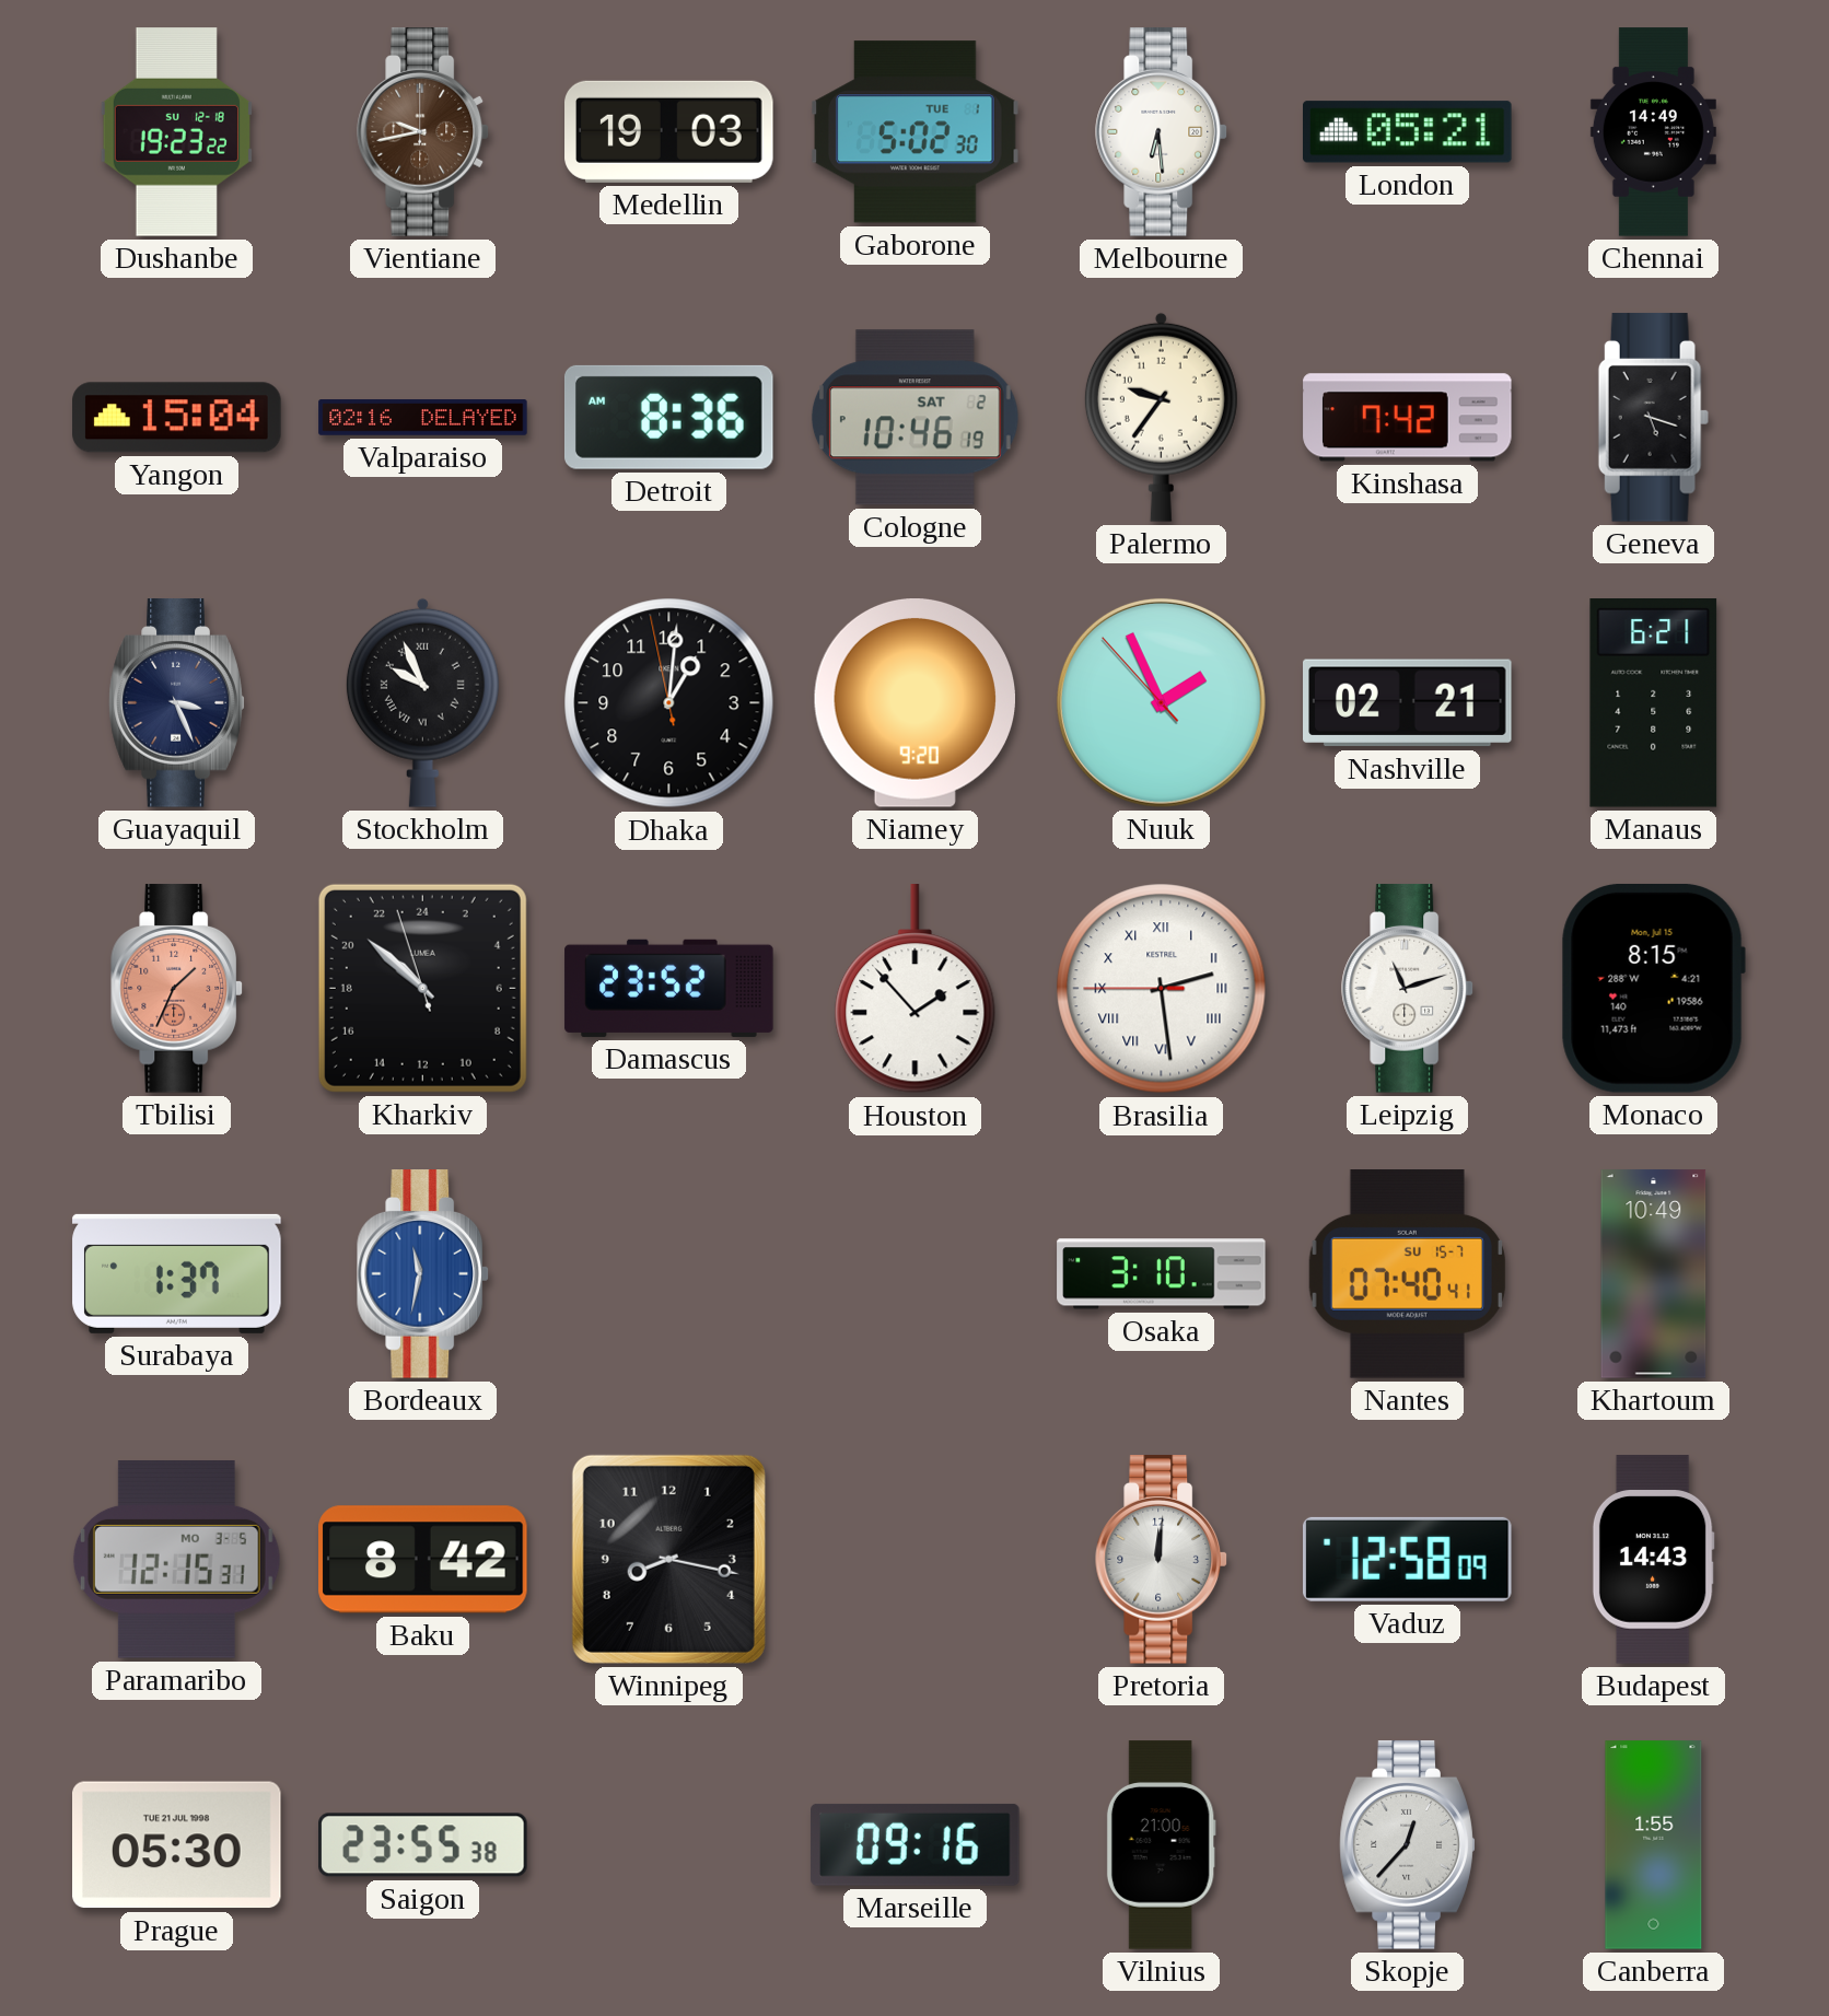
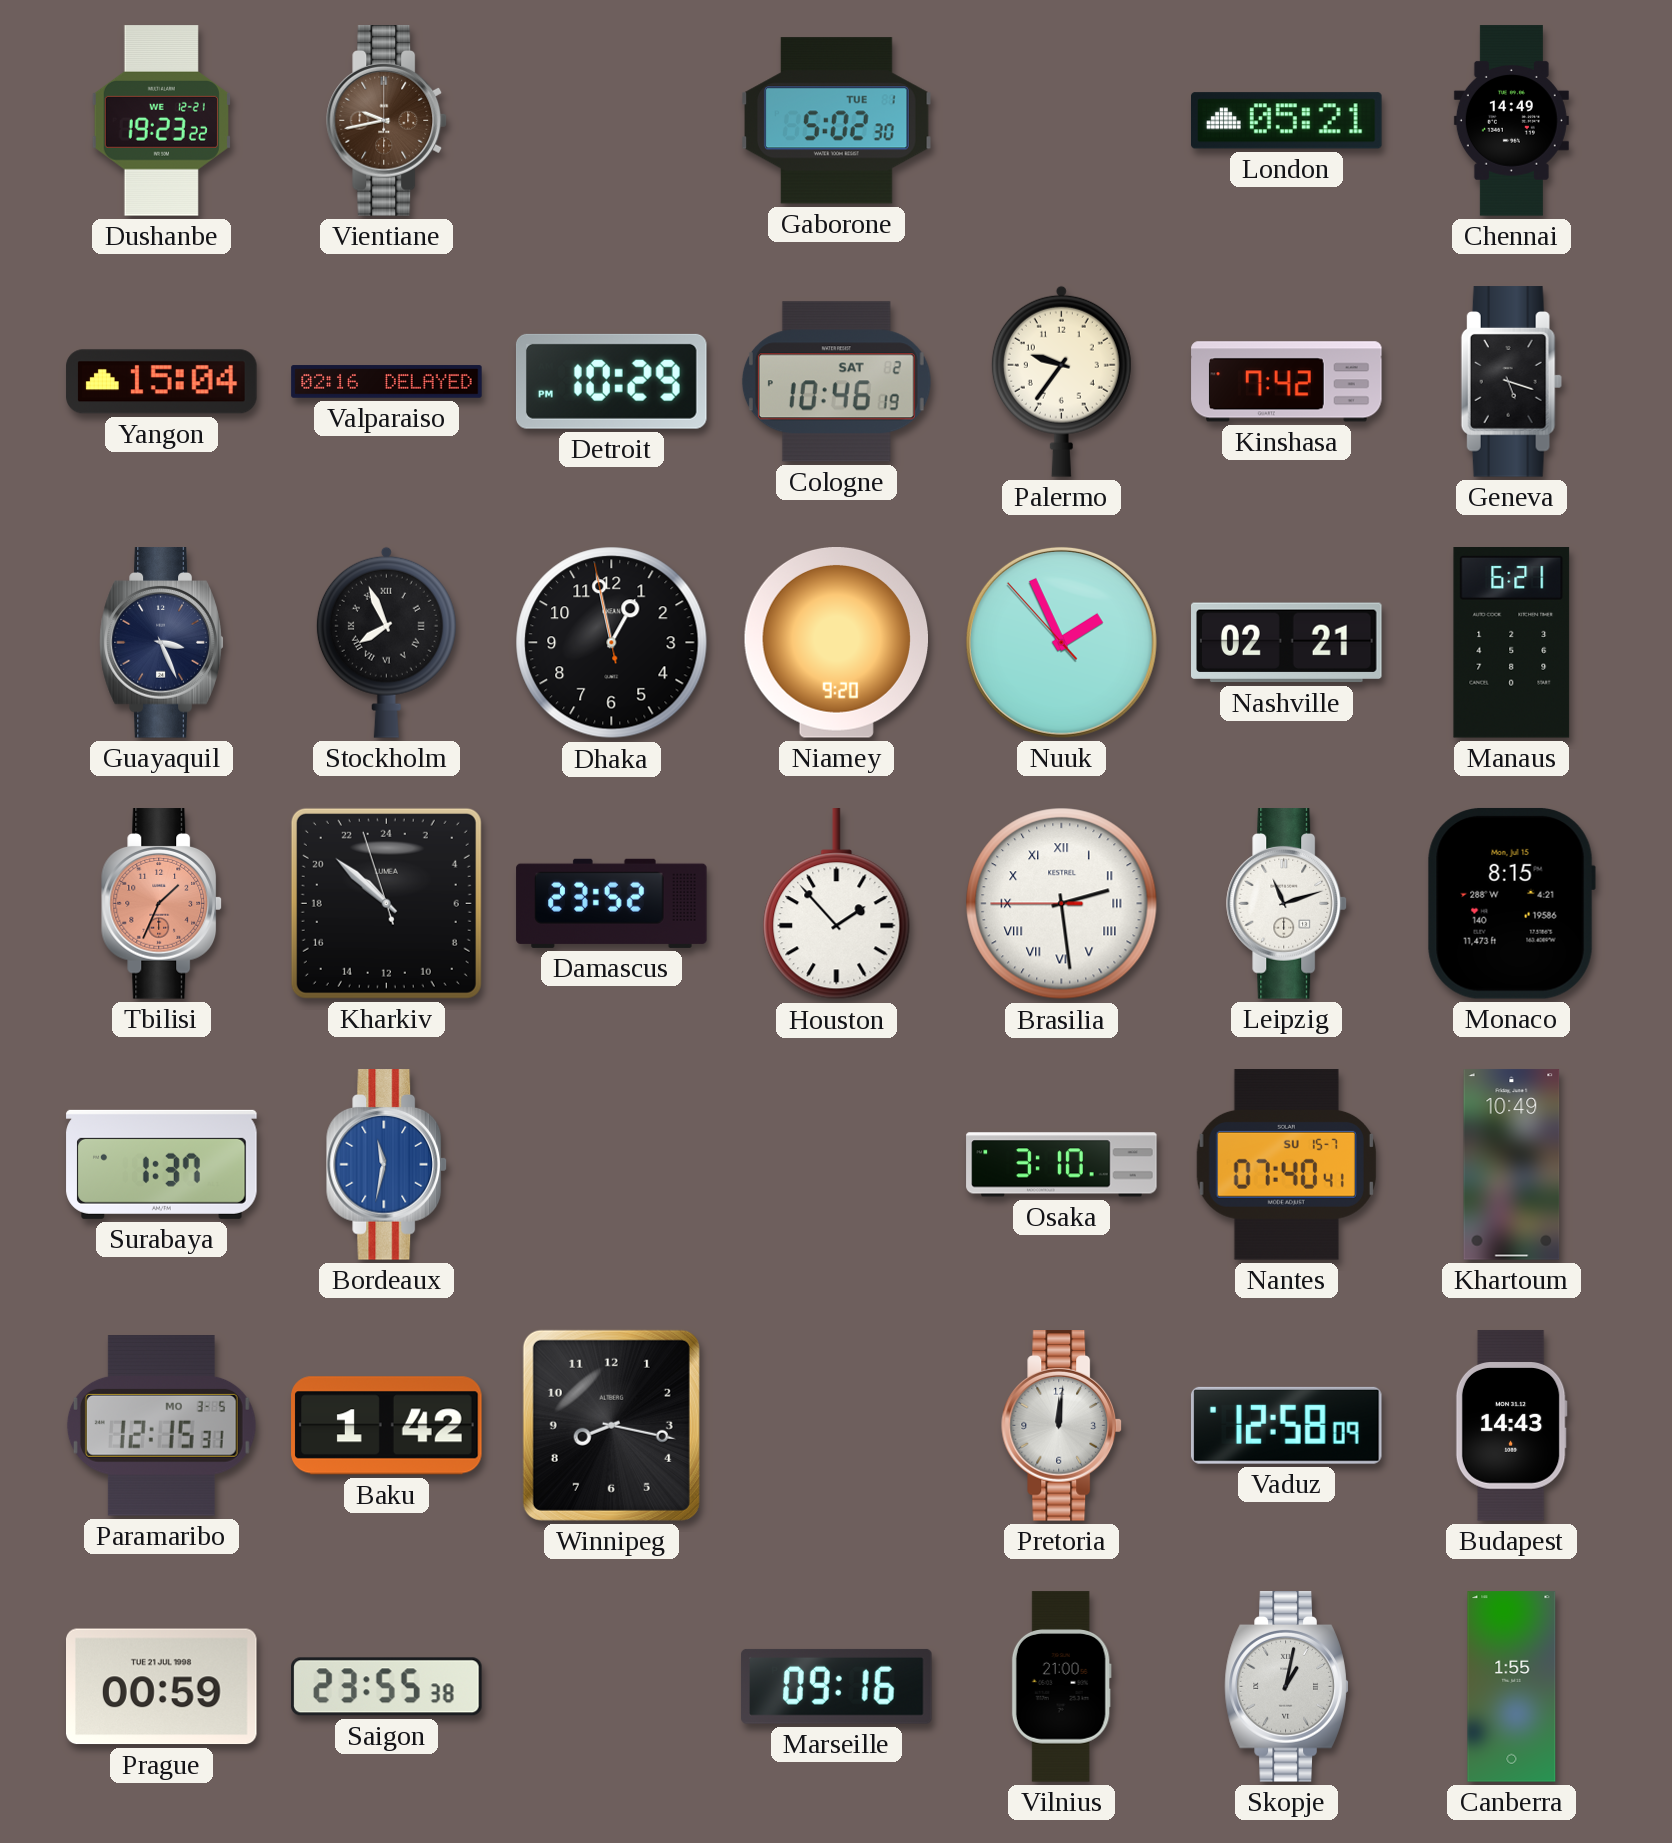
Dushanbe date: SU 12-18 -> WE 12-21 (161, 121)
Medellin: 19:03 -> none (669, 131)
Melbourne: 6:29 -> none (1162, 132)
Detroit: 8:36 -> 10:29 (611, 381)
Stockholm: 9:56 -> 7:56 (386, 642)
Dhaka: 1:00 -> 12:57 (612, 643)
Baku: 8:42 -> 1:42 (387, 1426)
Prague: 05:30 -> 00:59 (162, 1687)
Skopje: 12:37 -> 1:02 (1287, 1687)
